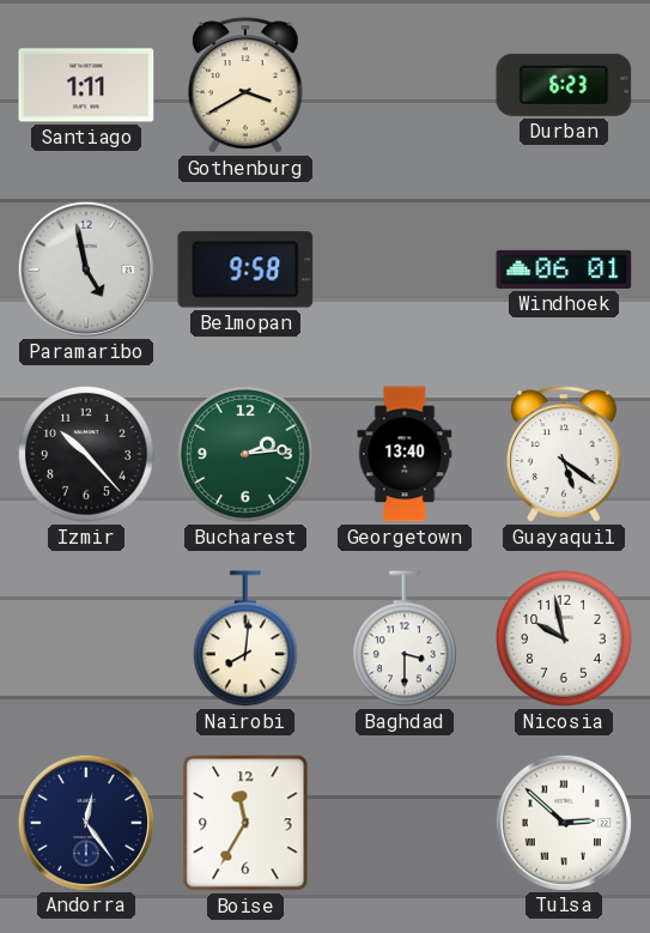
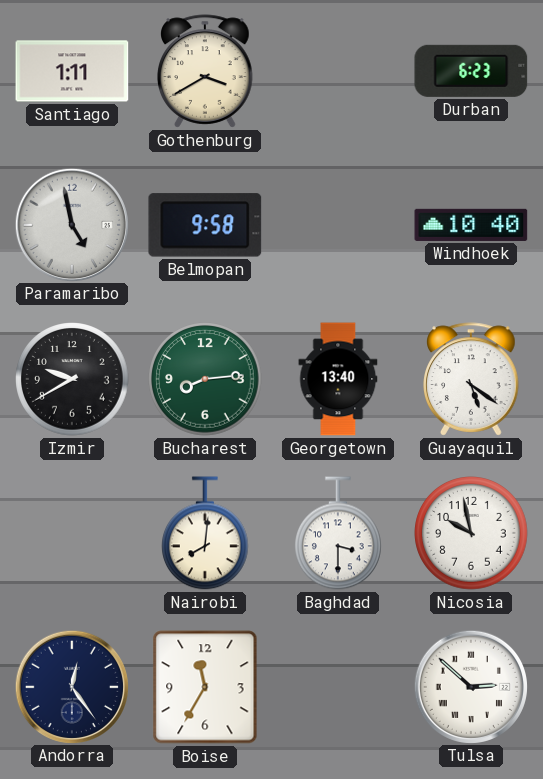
Windhoek: 06:01 -> 10:40 (471, 225)
Izmir: 10:23 -> 9:40 (72, 379)
Bucharest: 2:14 -> 8:14 (205, 379)
